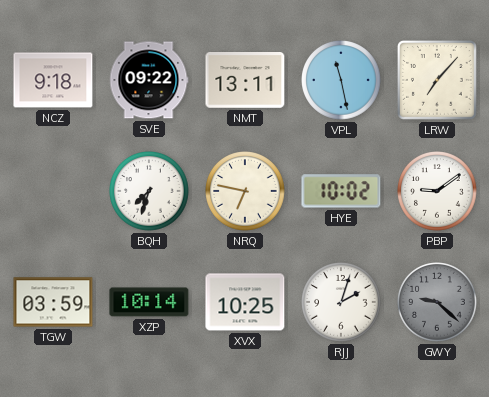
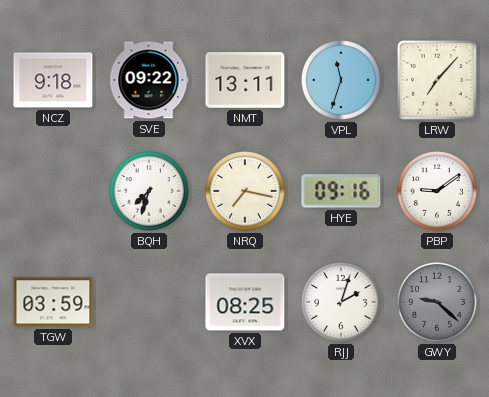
VPL: 11:28 -> 11:33 (342, 81)
NRQ: 6:47 -> 7:17 (246, 192)
HYE: 10:02 -> 09:16 (341, 191)
XZP: 10:14 -> none (149, 302)
XVX: 10:25 -> 08:25 (245, 302)
